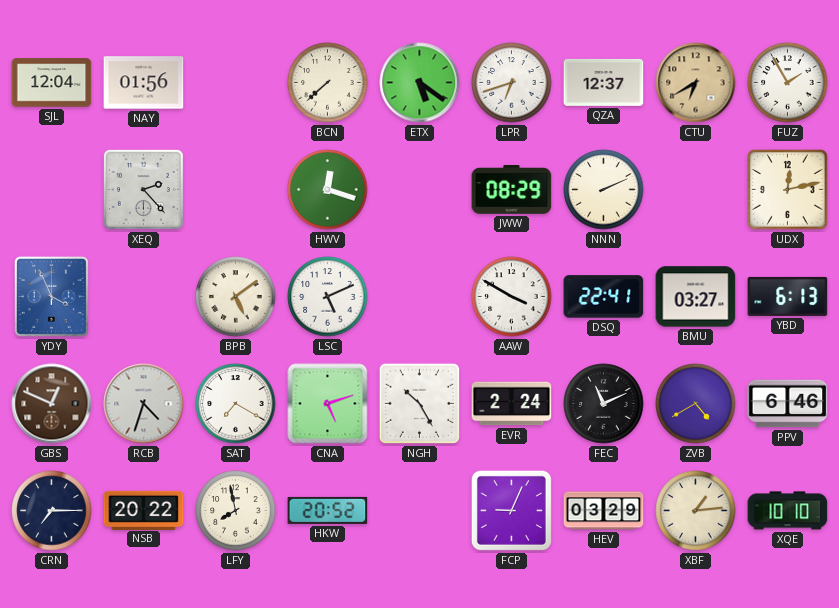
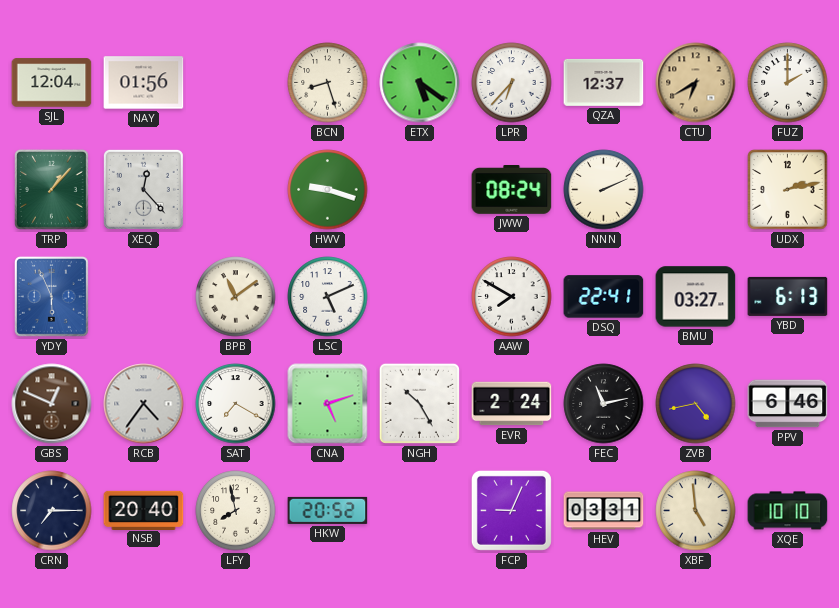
BCN: 7:38 -> 8:27 (328, 83)
LPR: 6:42 -> 6:37 (512, 83)
FUZ: 1:55 -> 2:00 (788, 83)
TRP: none -> 1:07 (51, 189)
XEQ: 2:23 -> 12:23 (143, 189)
HWV: 12:18 -> 9:18 (328, 190)
JWW: 08:29 -> 08:24 (512, 190)
UDX: 12:13 -> 2:13 (788, 190)
YDY: 3:56 -> 5:56 (51, 296)
BPB: 5:09 -> 11:09 (236, 297)
AAW: 3:50 -> 7:50 (512, 297)
RCB: 4:33 -> 4:36 (144, 404)
FEC: 11:11 -> 11:13 (604, 404)
ZVB: 4:40 -> 4:43 (696, 404)
NSB: 20:22 -> 20:40 (144, 510)
HEV: 03:29 -> 03:31 (604, 511)
XBF: 1:14 -> 4:59 (696, 511)
